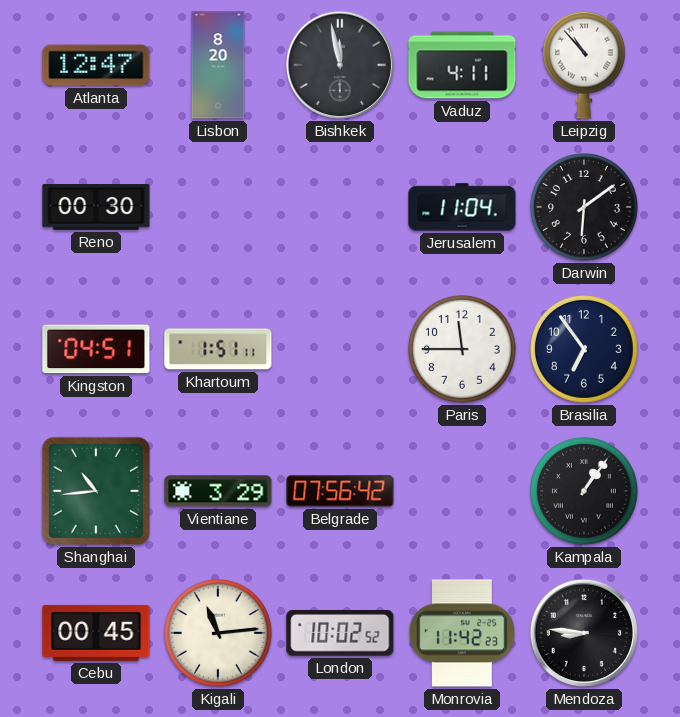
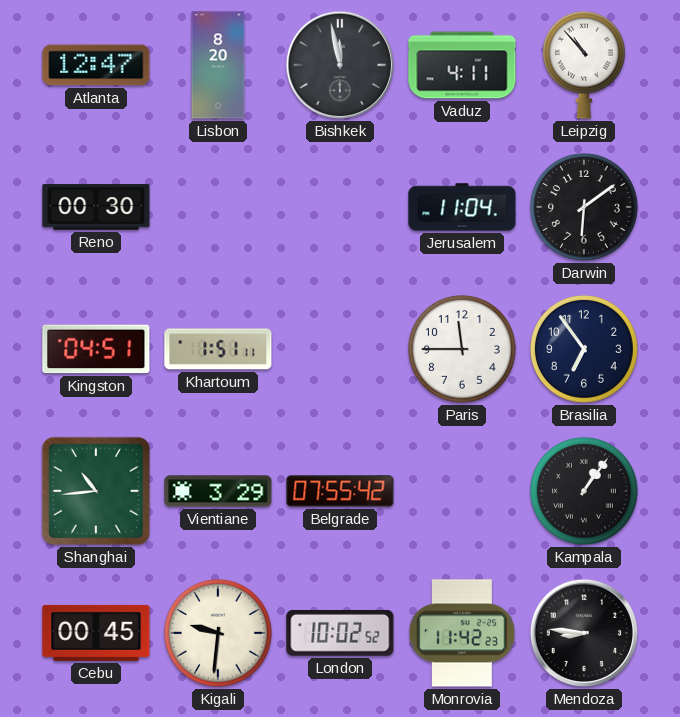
Belgrade: 07:56 -> 07:55 (340, 491)
Kigali: 11:14 -> 9:31 (219, 634)
